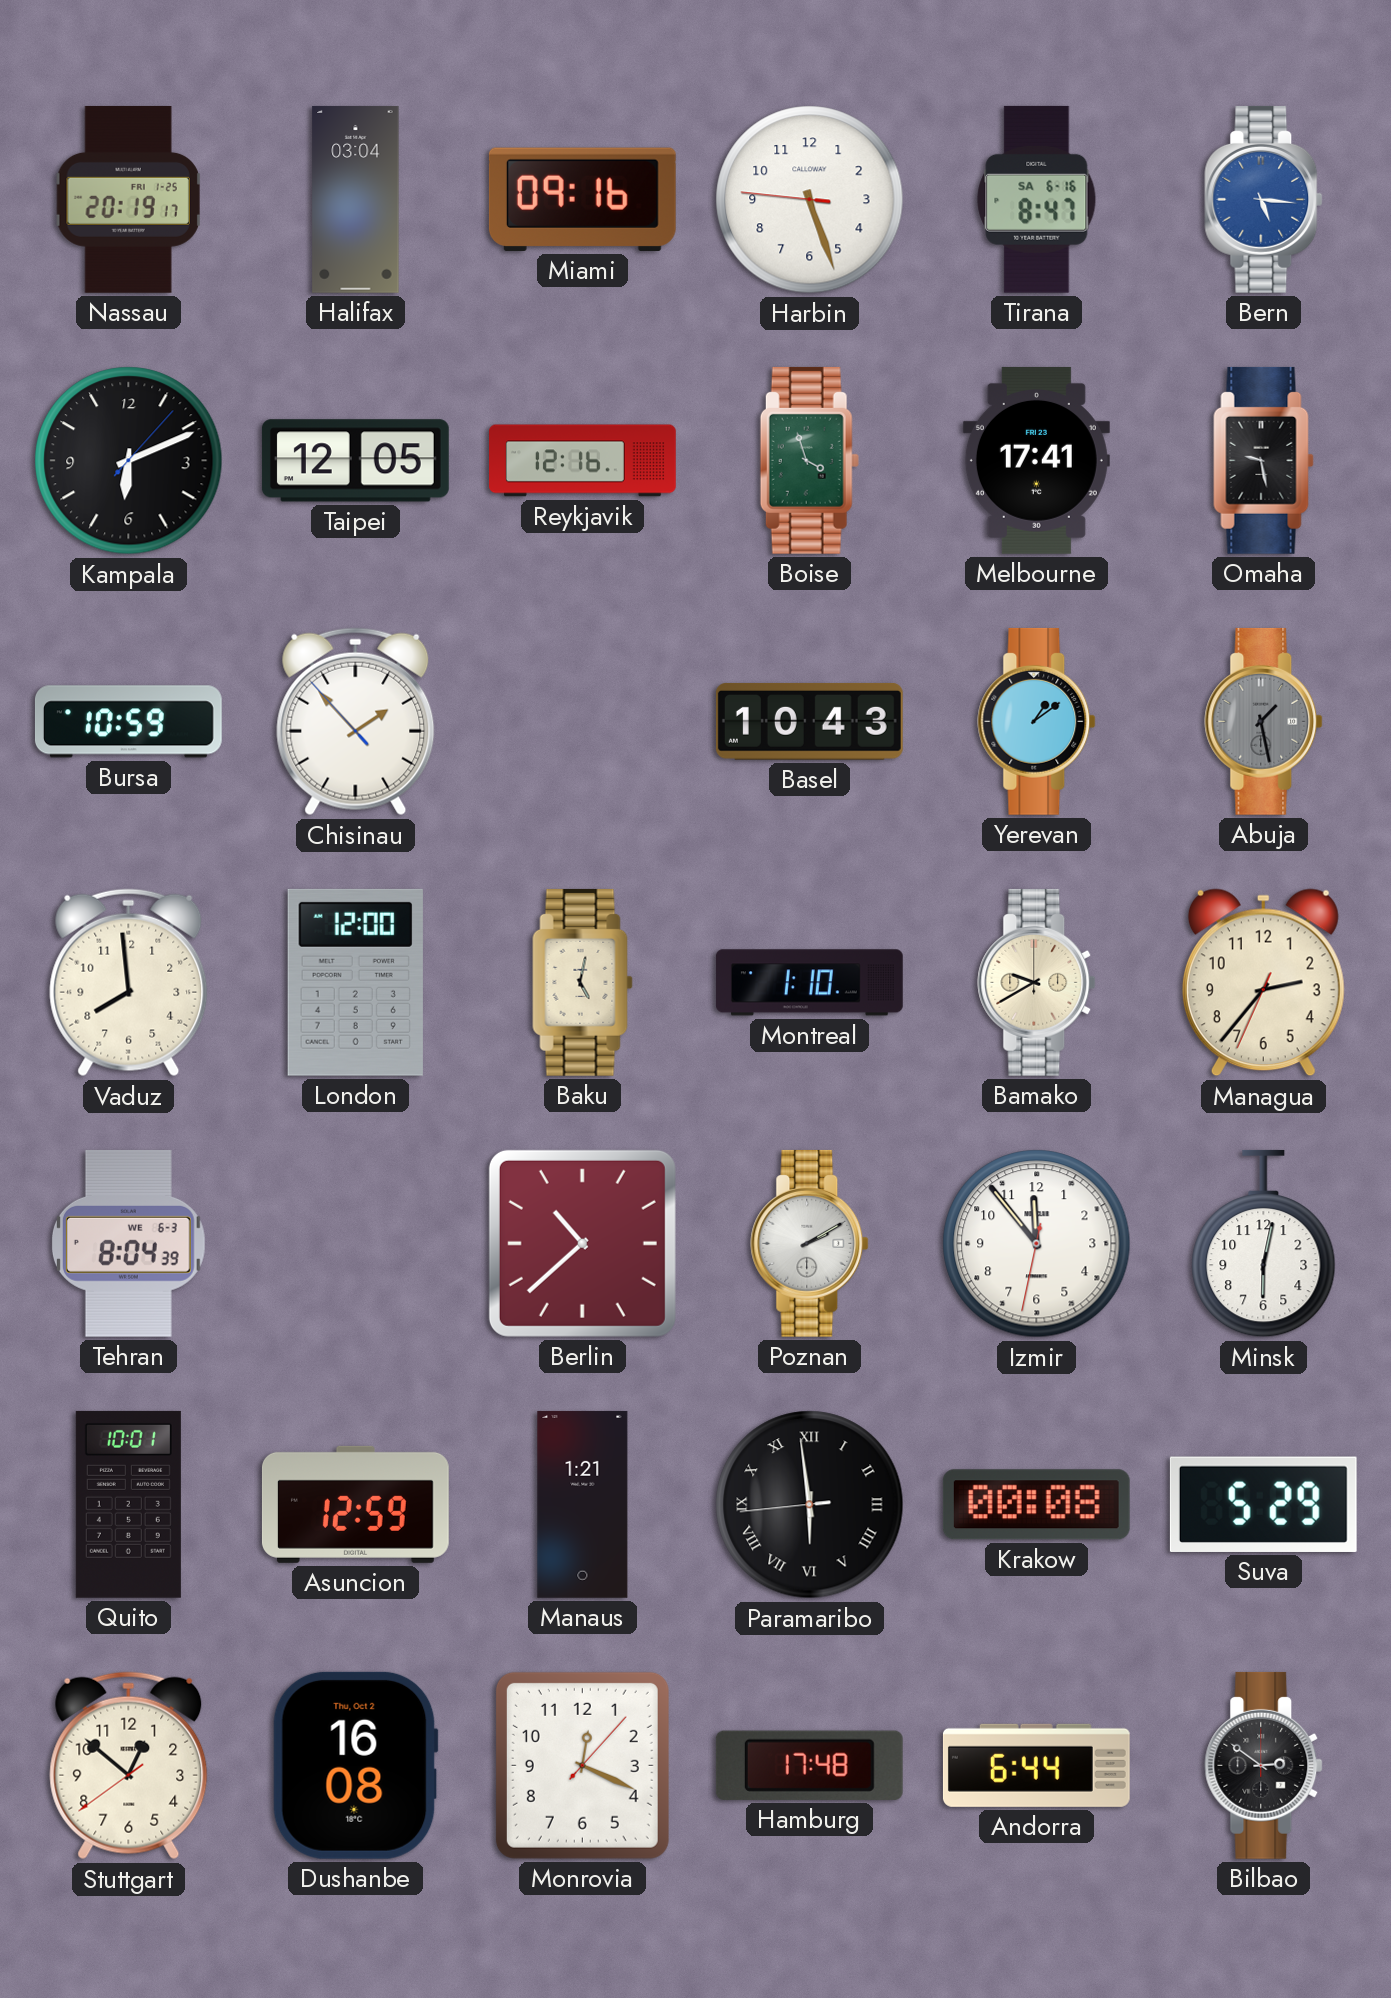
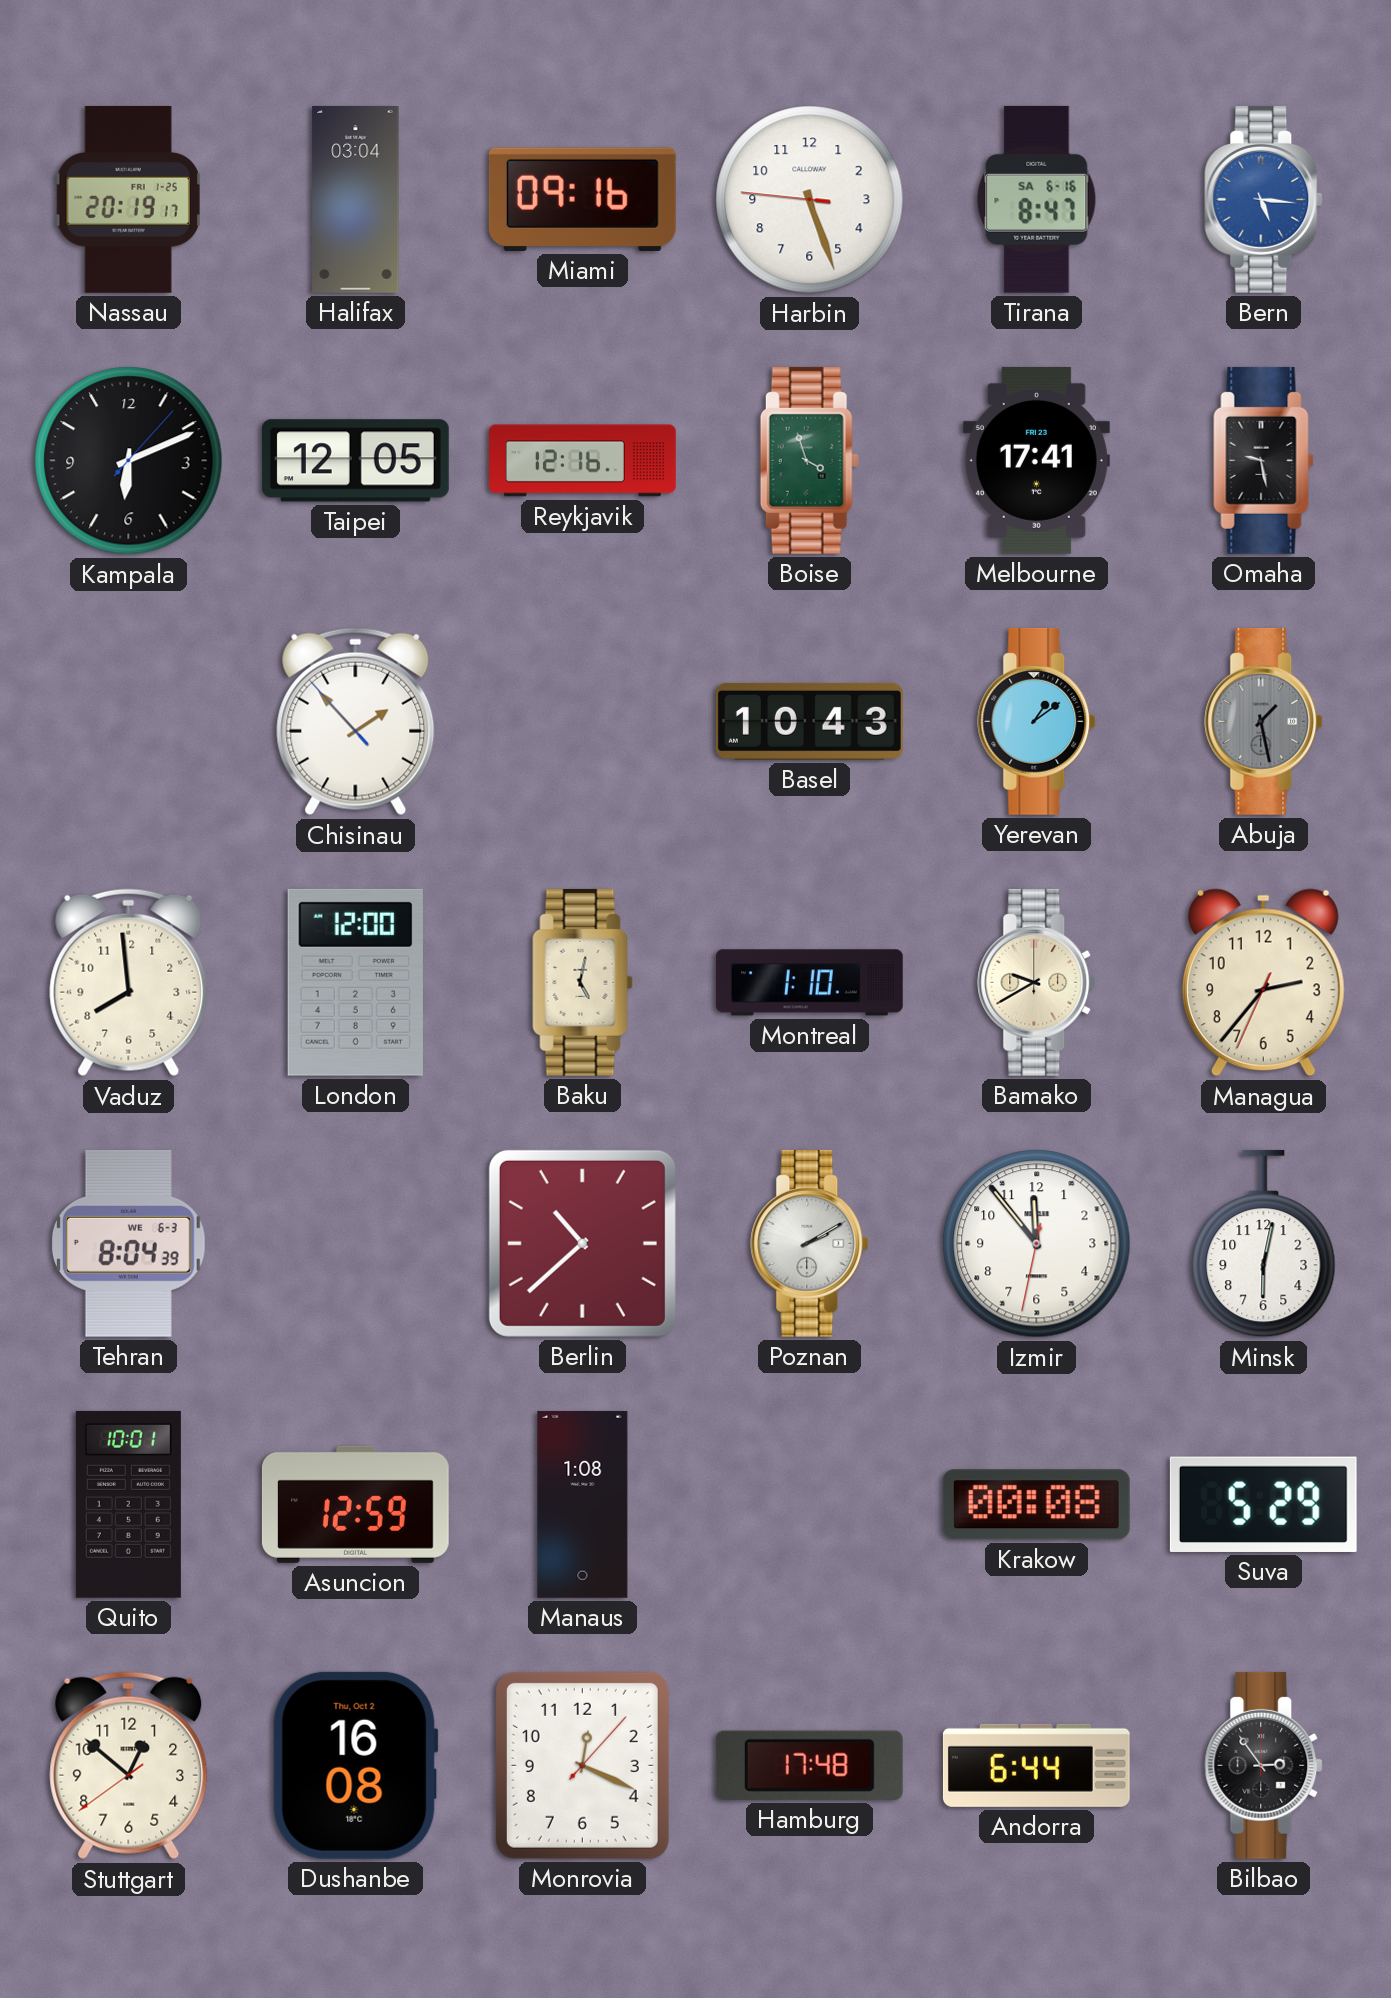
Bursa: 10:59 -> none (128, 722)
Manaus: 1:21 -> 1:08 (583, 1504)
Paramaribo: 5:58 -> none (810, 1505)
Bilbao: 2:51 -> 2:54 (1264, 1765)
